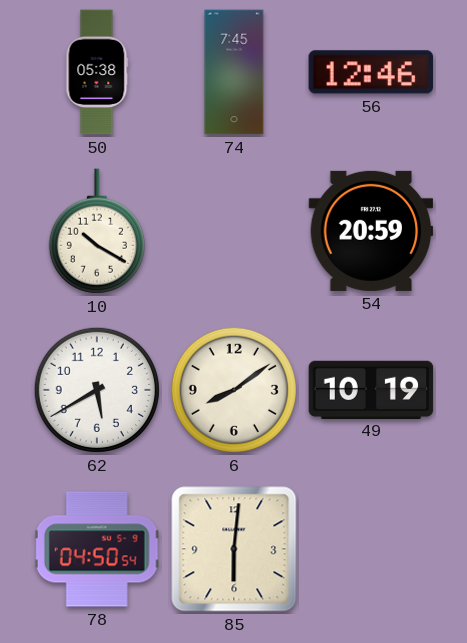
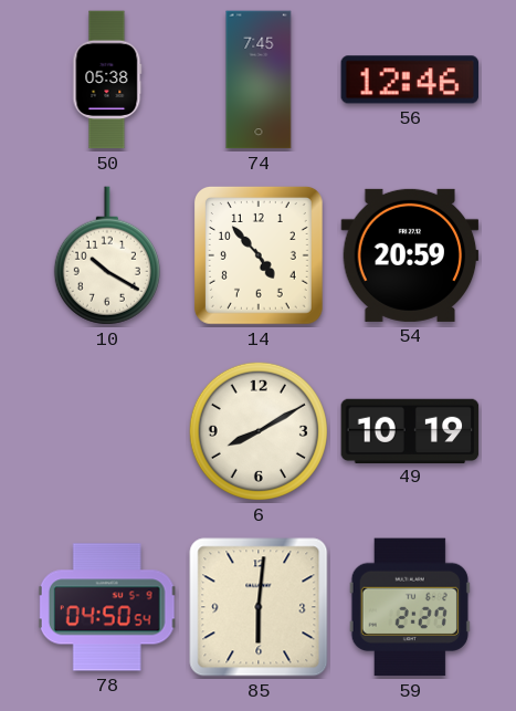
14: none -> 4:53 (259, 257)
62: 5:40 -> none (97, 390)
6: 8:09 -> 8:10 (259, 431)
59: none -> 2:27 (410, 607)
